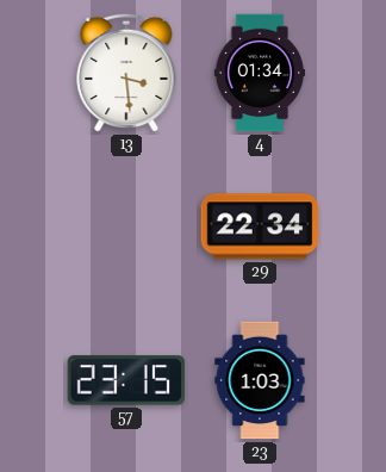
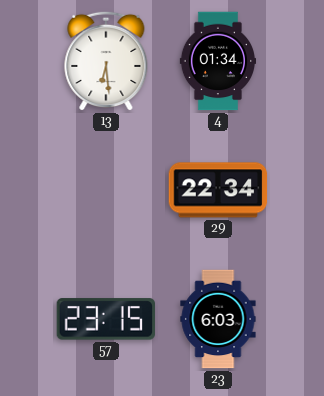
13: 3:29 -> 6:29 (106, 61)
23: 1:03 -> 6:03 (218, 319)
